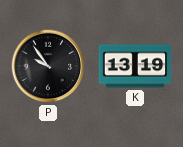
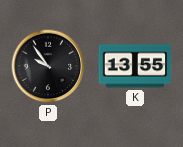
K: 13:19 -> 13:55 (135, 66)
